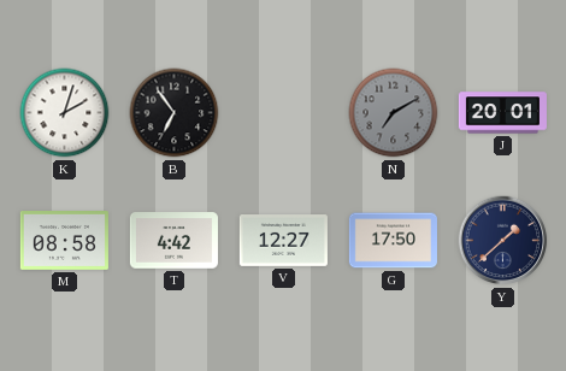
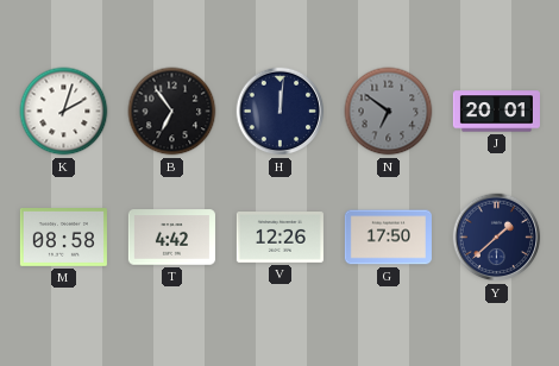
H: none -> 12:01 (281, 112)
N: 7:10 -> 6:51 (389, 112)
V: 12:27 -> 12:26 (279, 238)
